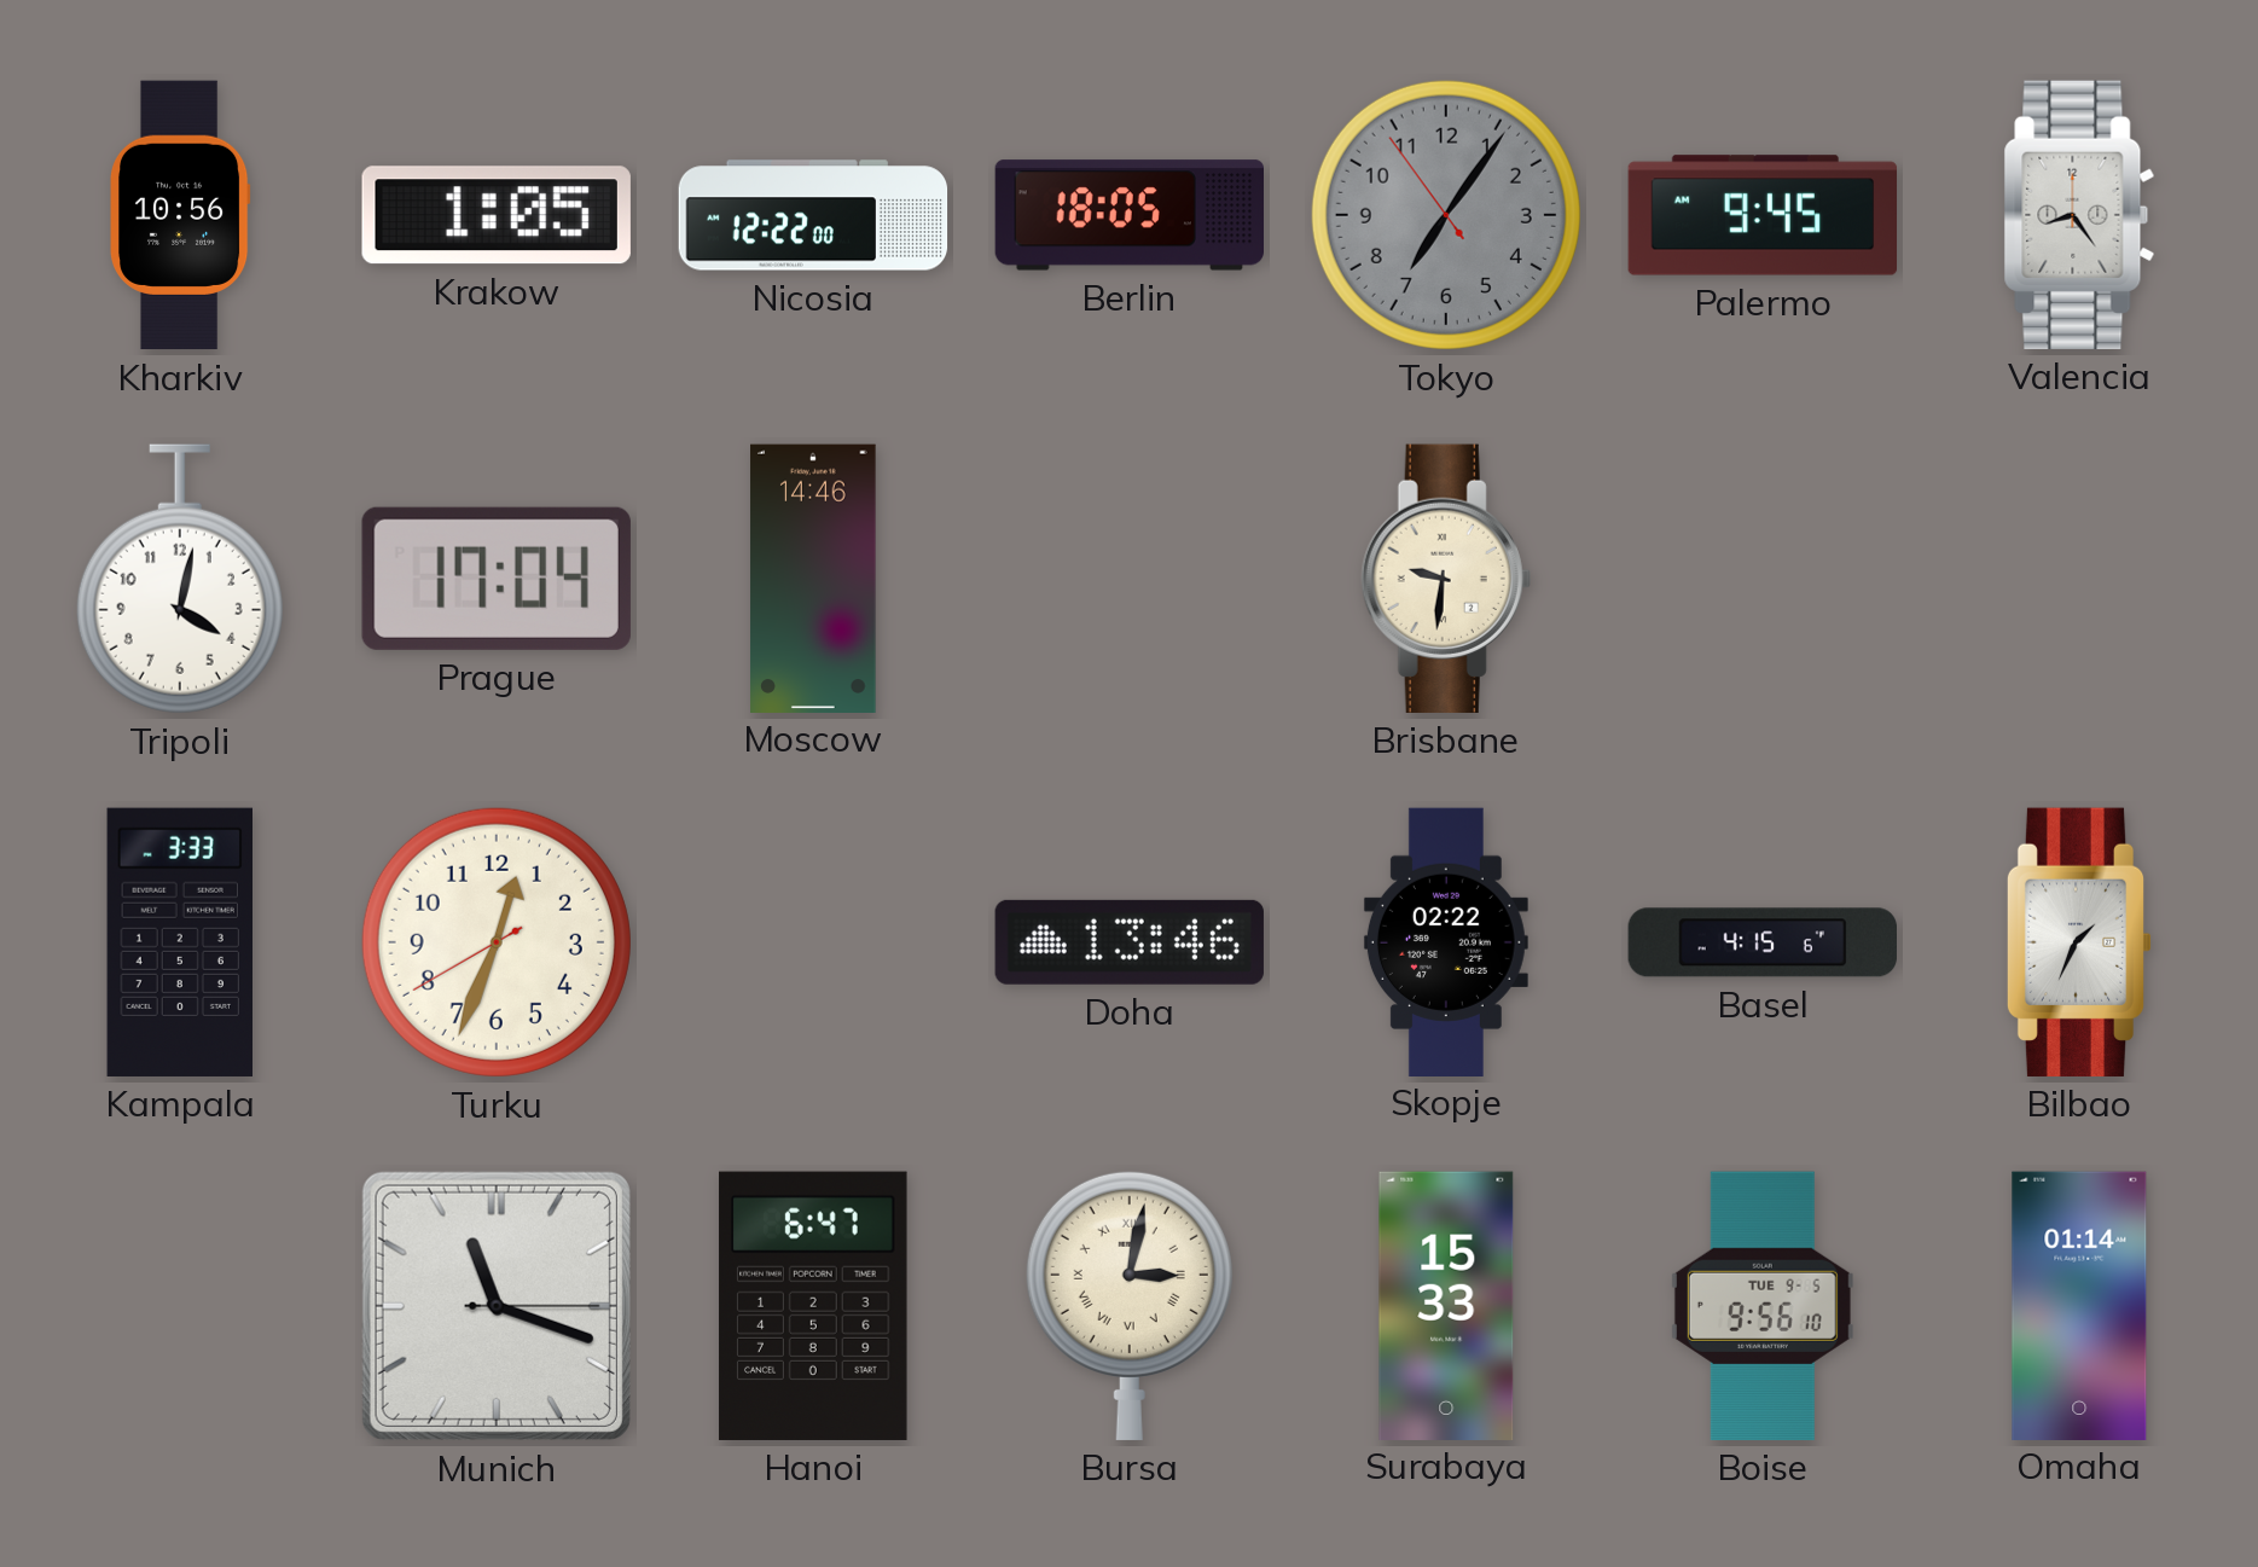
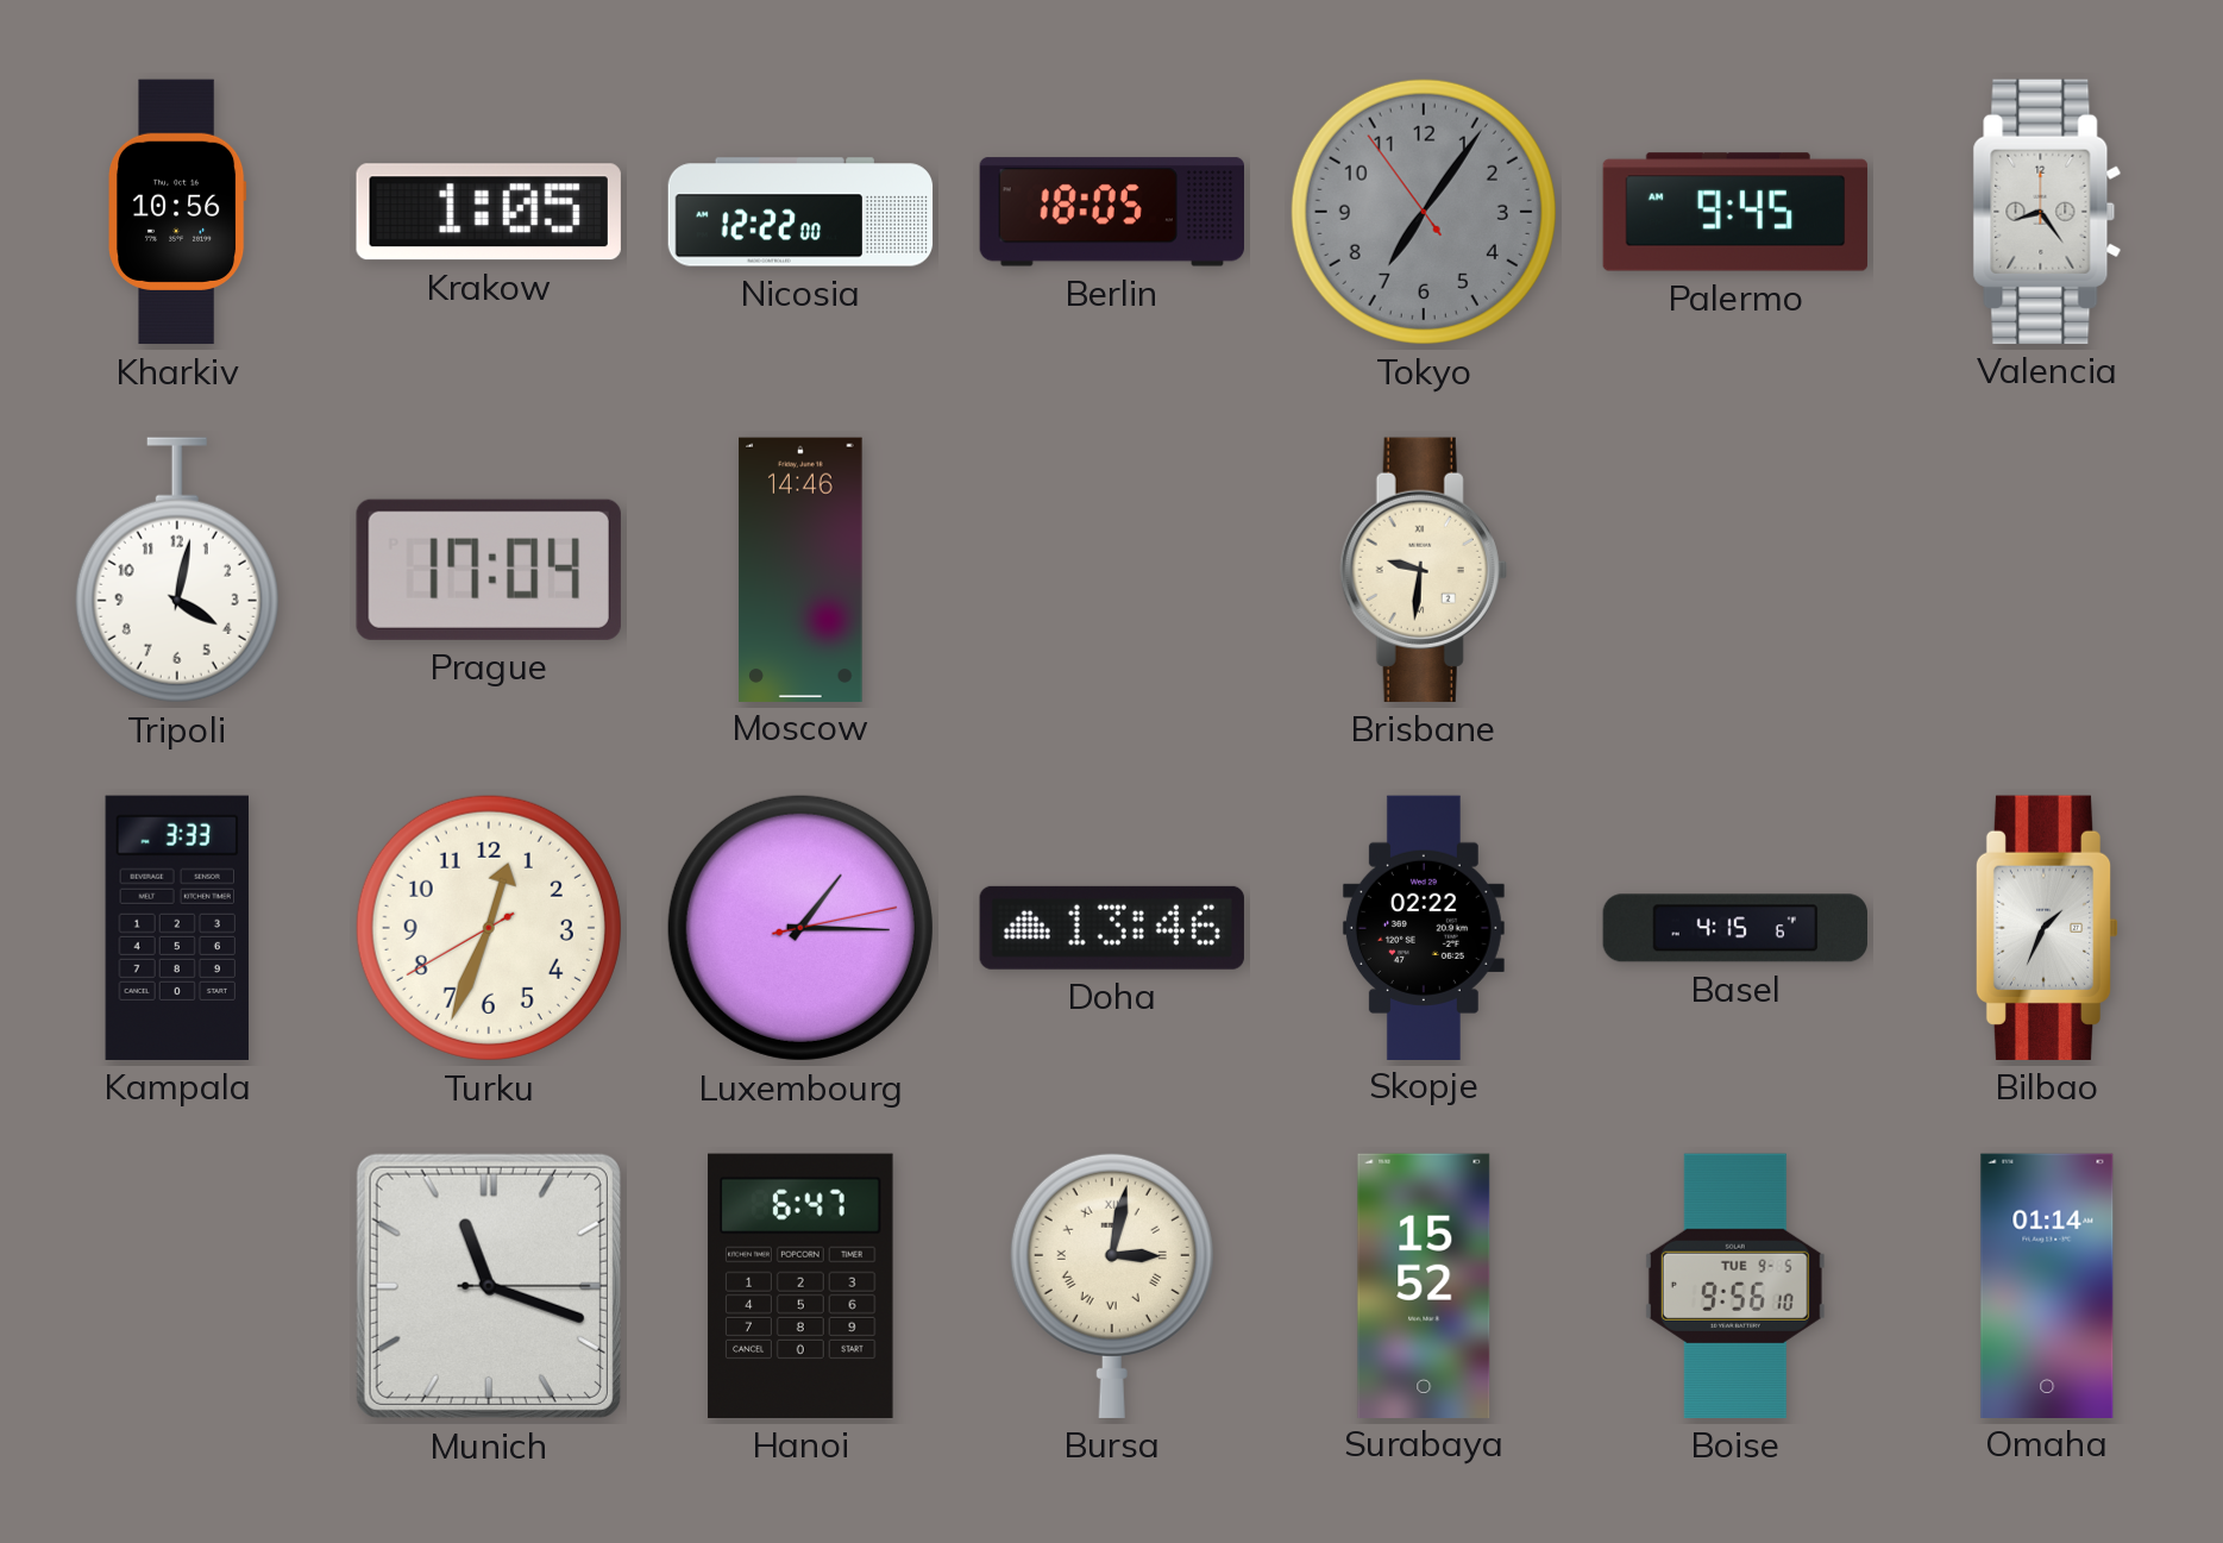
Luxembourg: none -> 1:15 (800, 928)
Surabaya: 15:33 -> 15:52 (1424, 1285)
